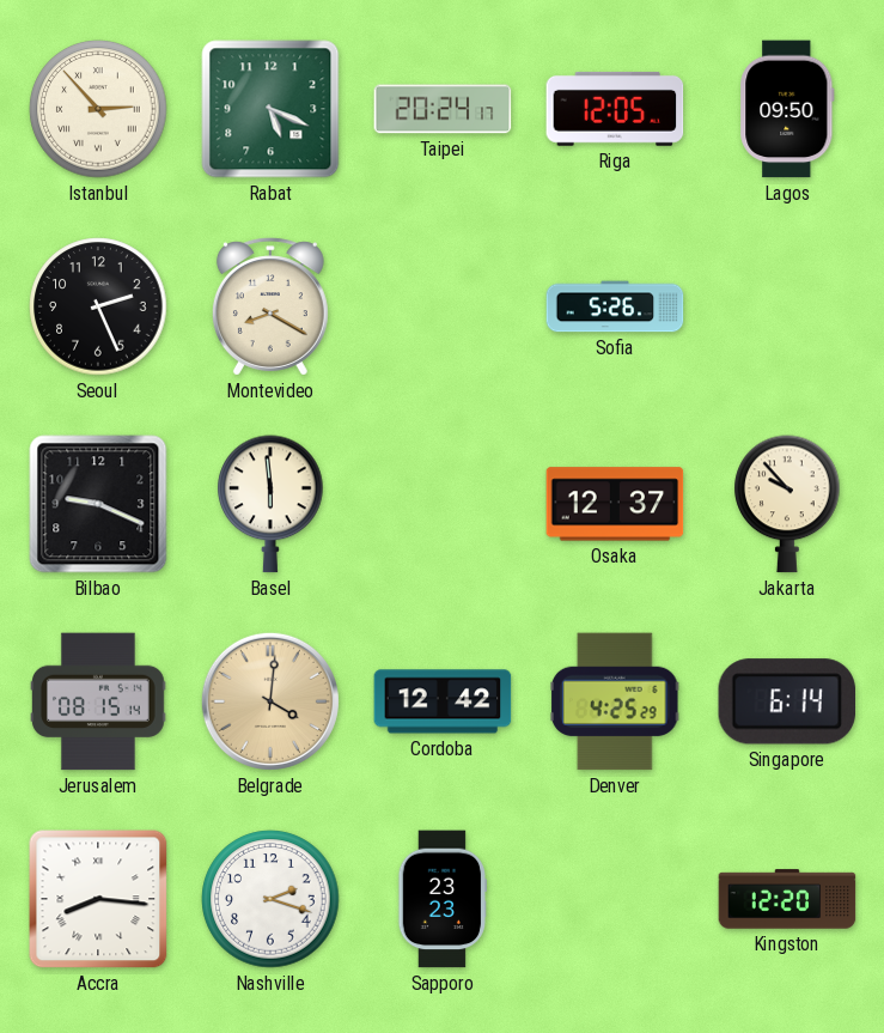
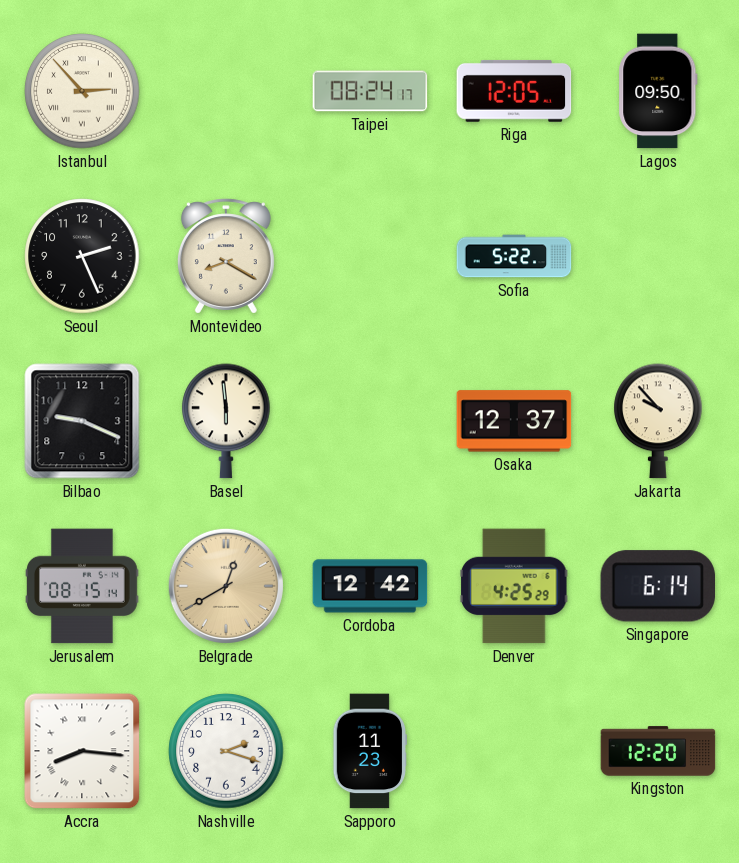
Rabat: 5:19 -> none (270, 109)
Taipei: 20:24 -> 08:24 (370, 91)
Sofia: 5:26 -> 5:22 (514, 256)
Belgrade: 4:01 -> 12:40 (226, 586)
Sapporo: 23:23 -> 11:23 (370, 751)
